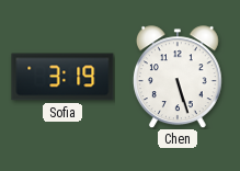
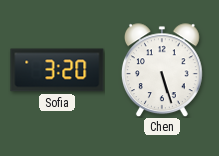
Sofia: 3:19 -> 3:20 (57, 70)
